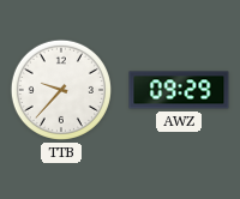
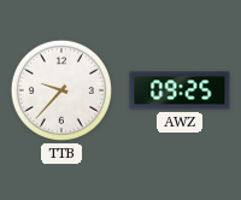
AWZ: 09:29 -> 09:25 (180, 90)
